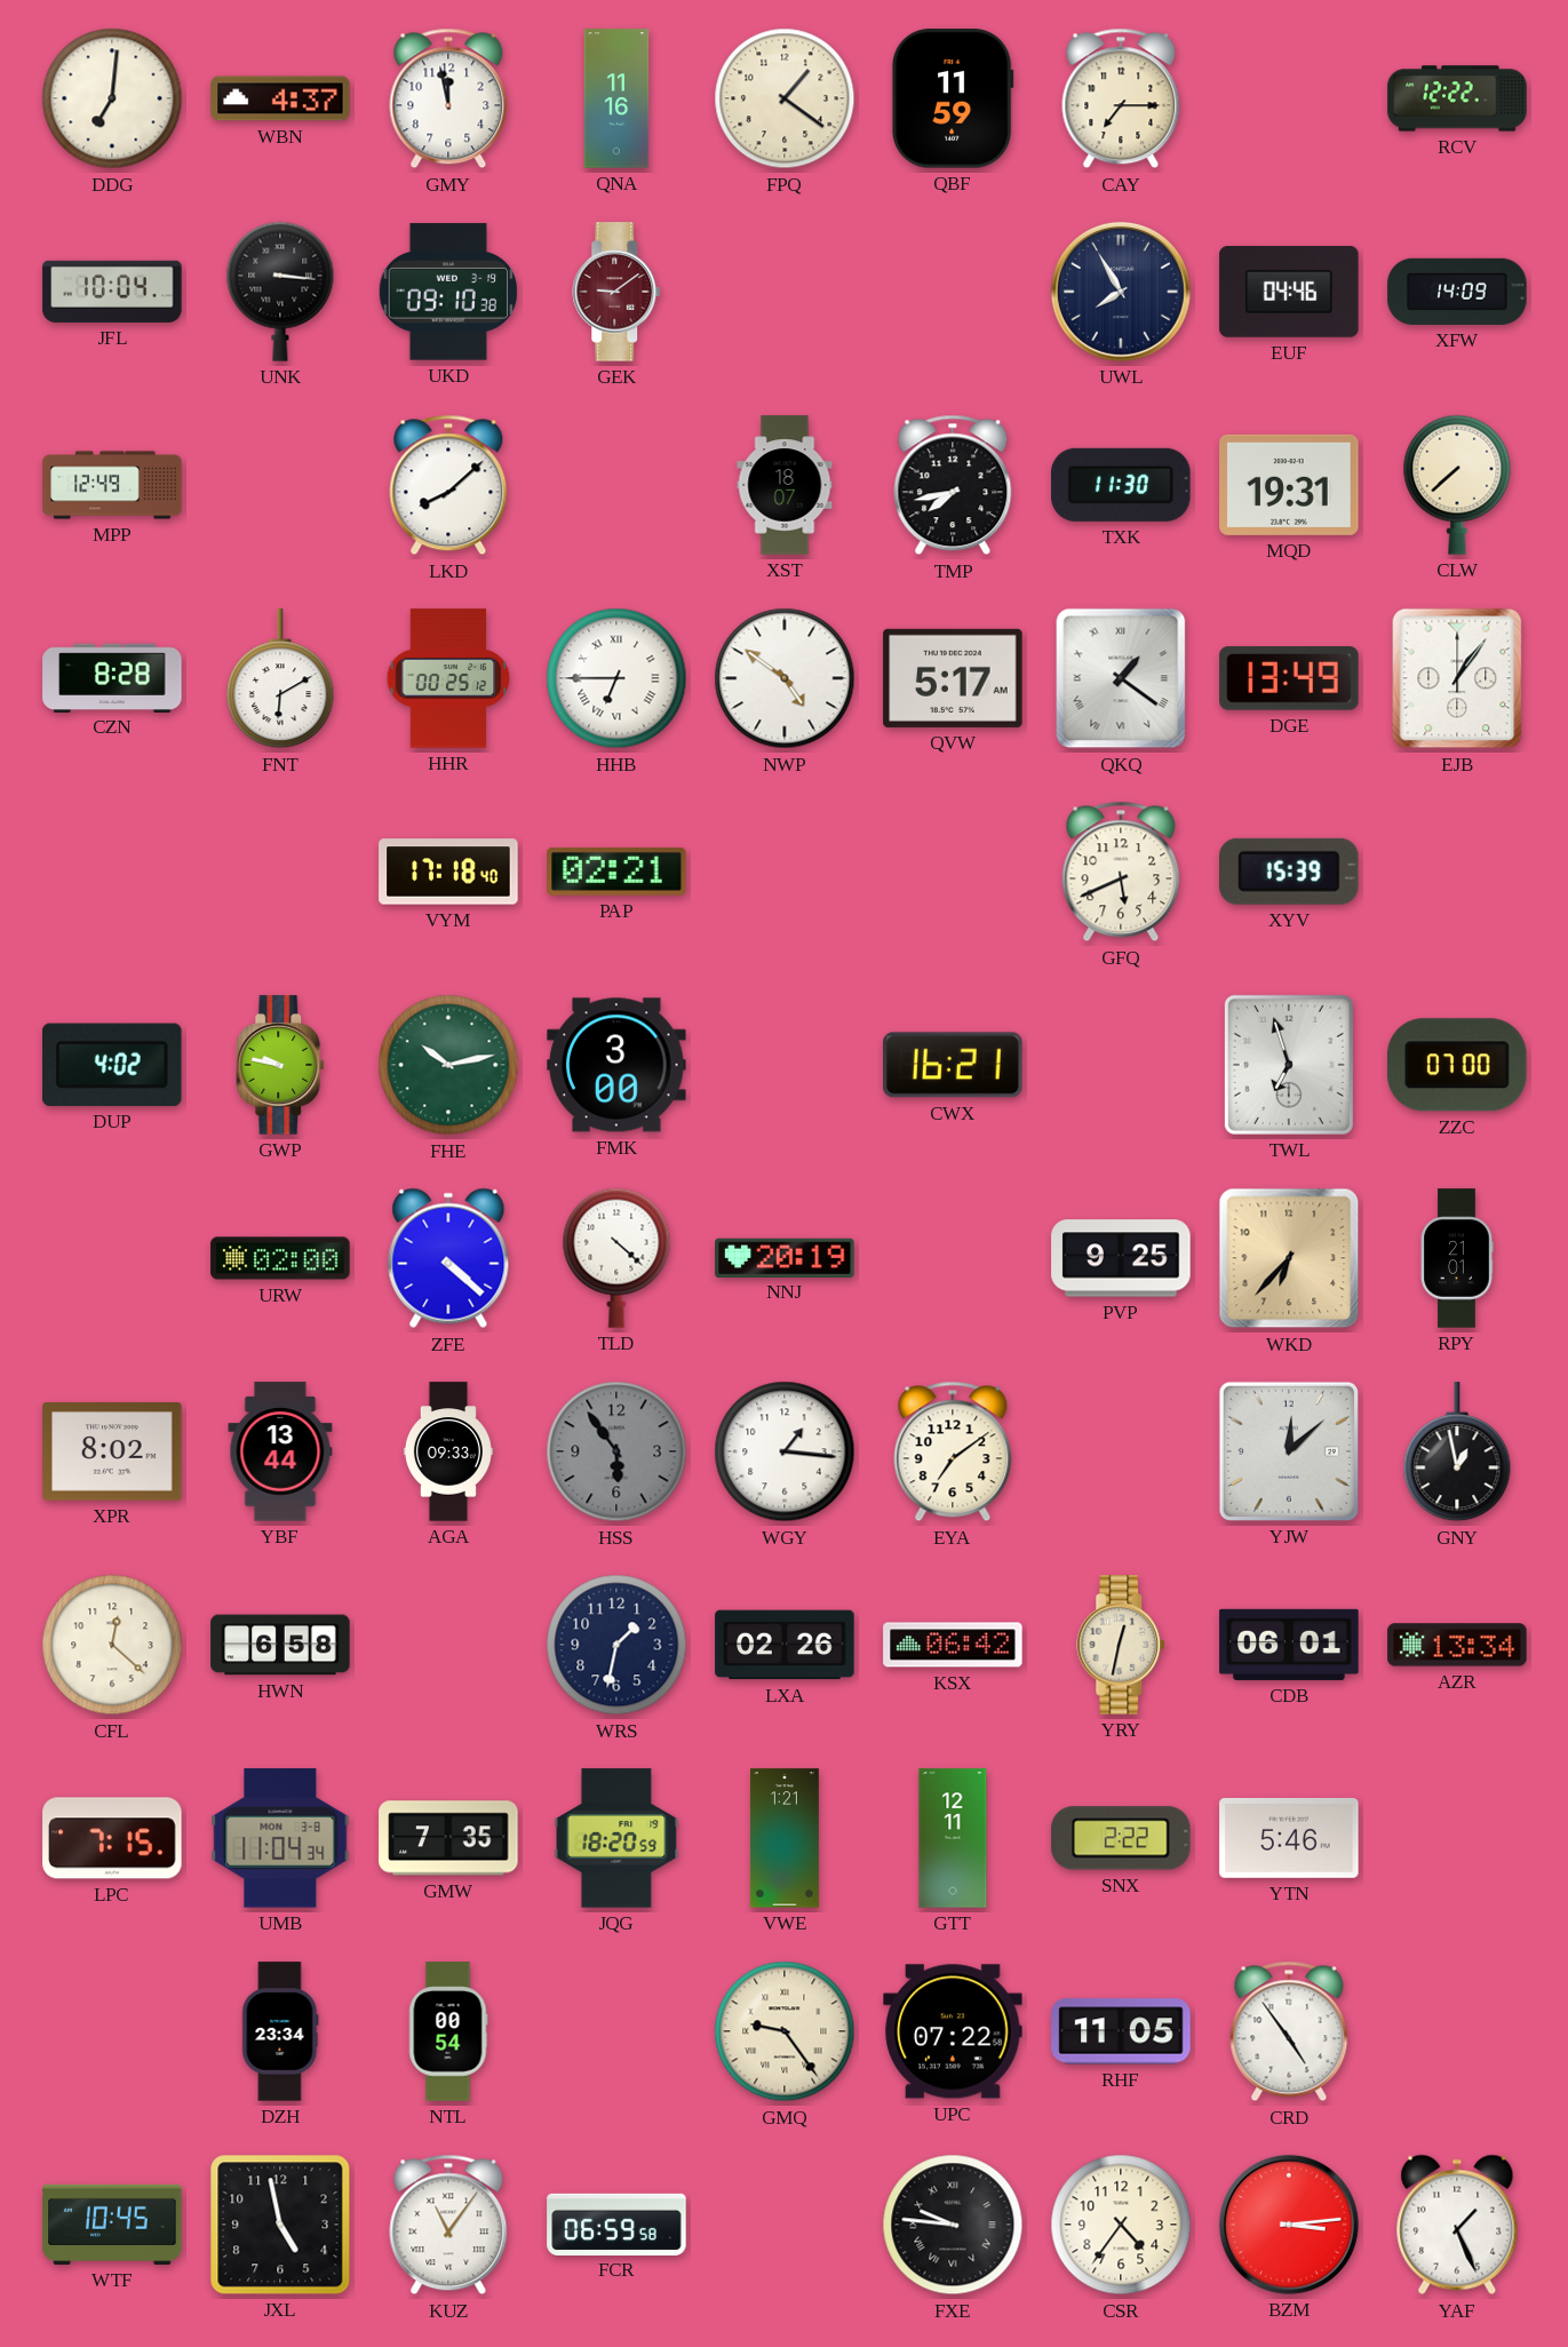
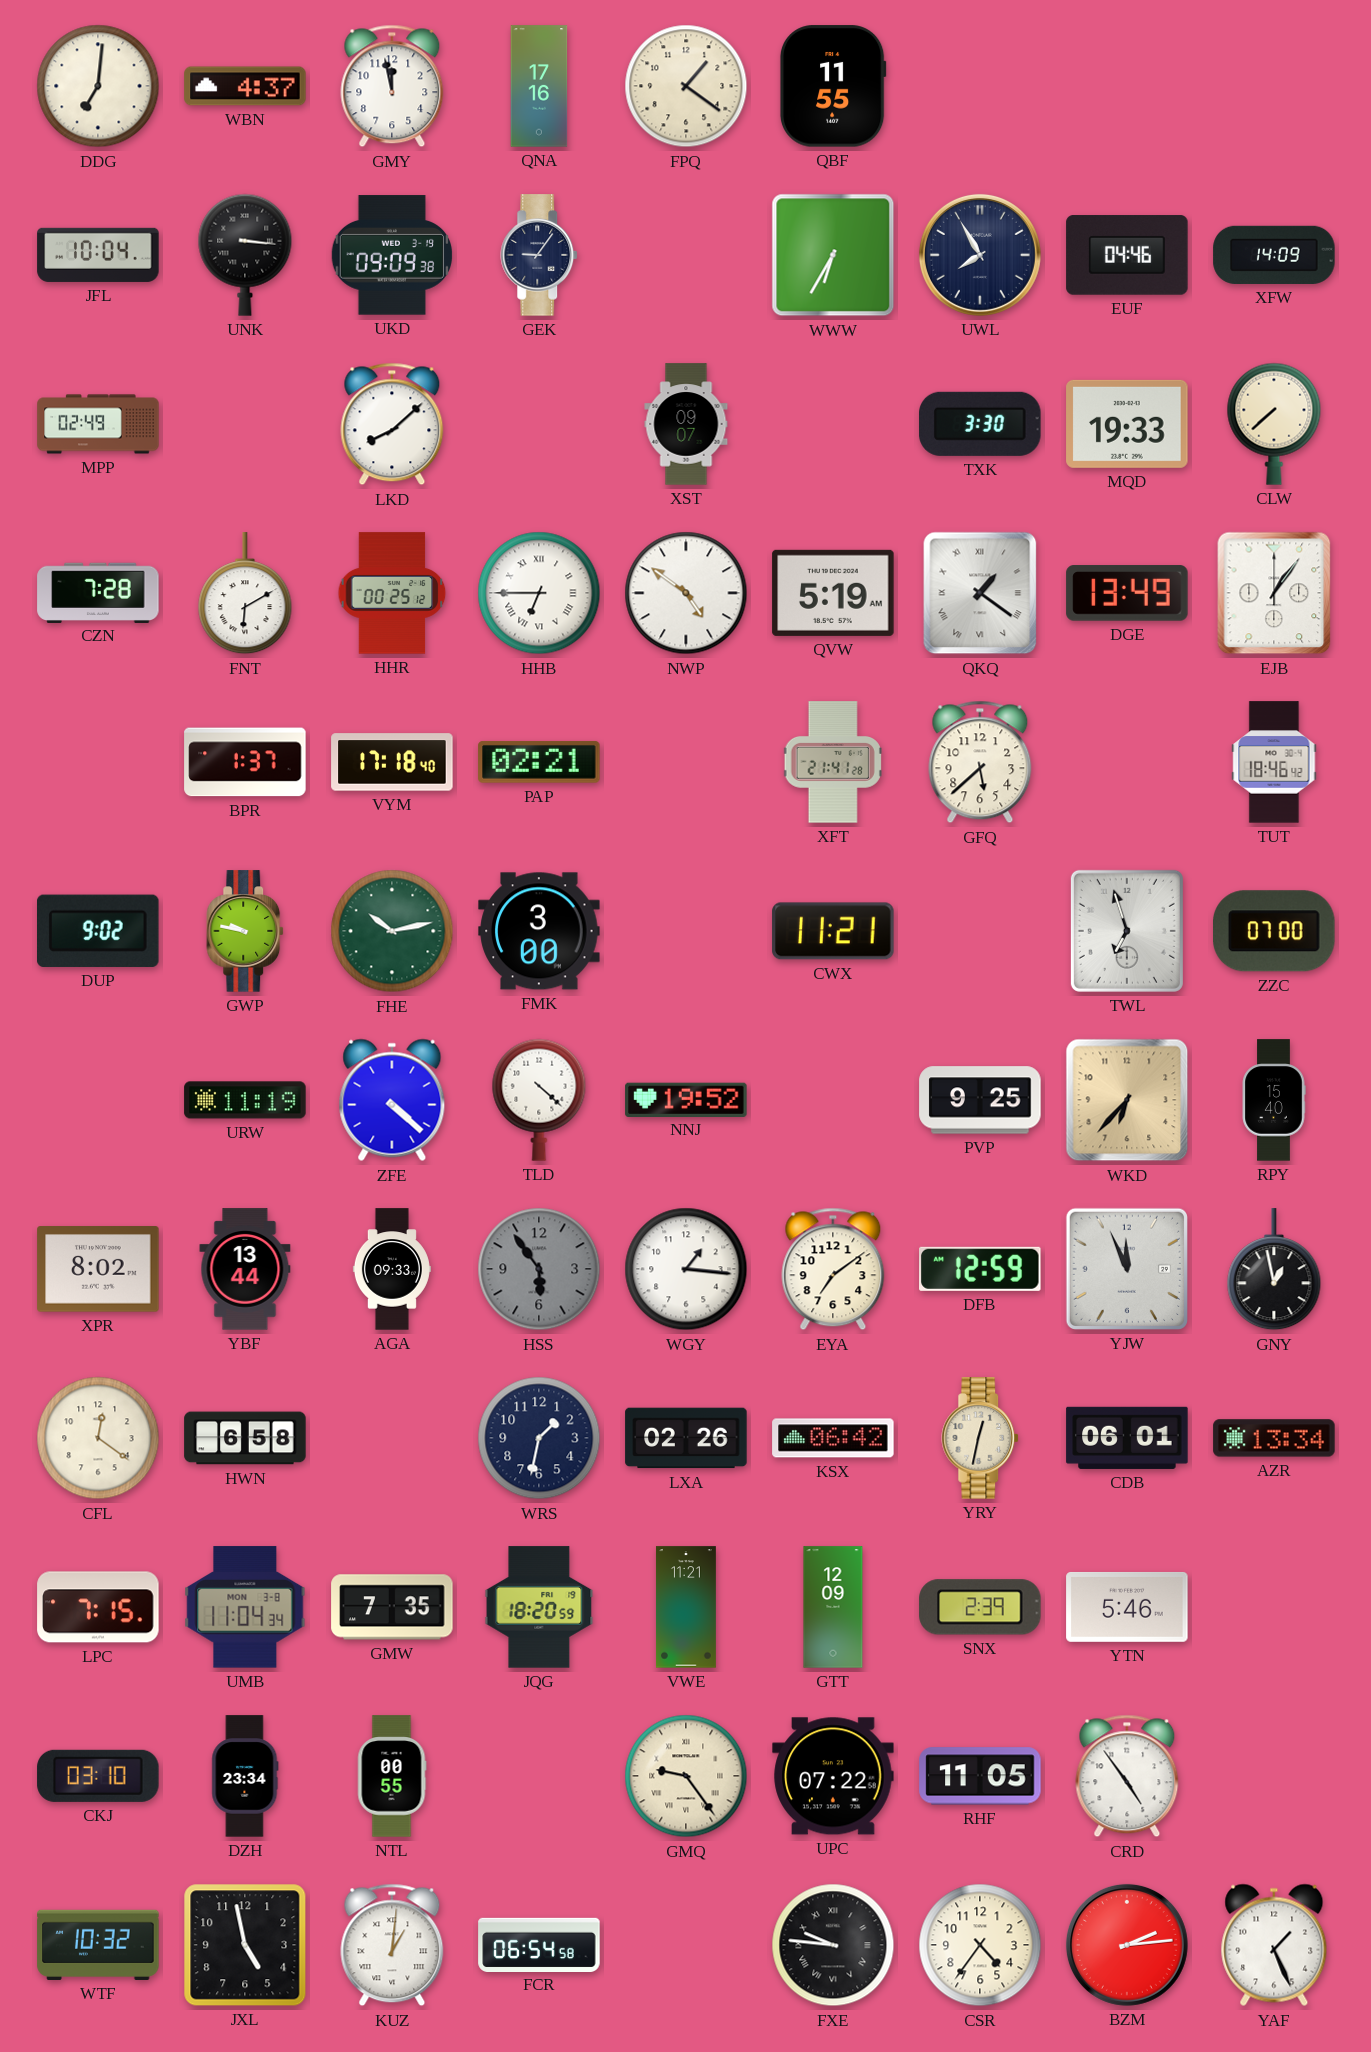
QNA: 11:16 -> 17:16 (539, 86)
QBF: 11:59 -> 11:55 (833, 86)
CAY: 7:15 -> none (1121, 98)
RCV: 12:22 -> none (1457, 98)
UKD: 09:10 -> 09:09 (391, 255)
GEK: 9:09 -> 9:06 (540, 255)
GEK dial: burgundy -> navy (540, 255)
WWW: none -> 6:35 (833, 255)
MPP: 12:49 -> 02:49 (98, 424)
XST: 18:07 -> 09:07 (686, 424)
TMP: 7:43 -> none (953, 485)
TXK: 11:30 -> 3:30 (980, 424)
MQD: 19:31 -> 19:33 (1127, 424)
CZN: 8:28 -> 7:28 (98, 592)
QVW: 5:17 -> 5:19 (833, 593)
BPR: none -> 1:37 (245, 762)
XFT: none -> 21:41 (833, 762)
GFQ: 5:41 -> 5:38 (980, 762)
XYV: 15:39 -> none (1290, 872)
TUT: none -> 18:46 (1274, 762)
DUP: 4:02 -> 9:02 (99, 931)
CWX: 16:21 -> 11:21 (833, 931)
URW: 02:00 -> 11:19 (245, 1100)
NNJ: 20:19 -> 19:52 (686, 1099)
RPY: 21:01 -> 15:40 (1274, 1100)
DFB: none -> 12:59 (980, 1269)
YJW: 12:08 -> 11:56 (1127, 1269)
CFL: 12:22 -> 12:21 (98, 1438)
VWE: 1:21 -> 11:21 (686, 1607)
GTT: 12:11 -> 12:09 (833, 1607)
SNX: 2:22 -> 2:39 (980, 1607)
CKJ: none -> 03:10 (98, 1776)
NTL: 00:54 -> 00:55 (392, 1776)
WTF: 10:45 -> 10:32 (98, 1945)
KUZ: 11:06 -> 1:01 (392, 1945)
FCR: 06:59 -> 06:54 (539, 1944)
BZM: 3:14 -> 2:14 (1127, 1945)
